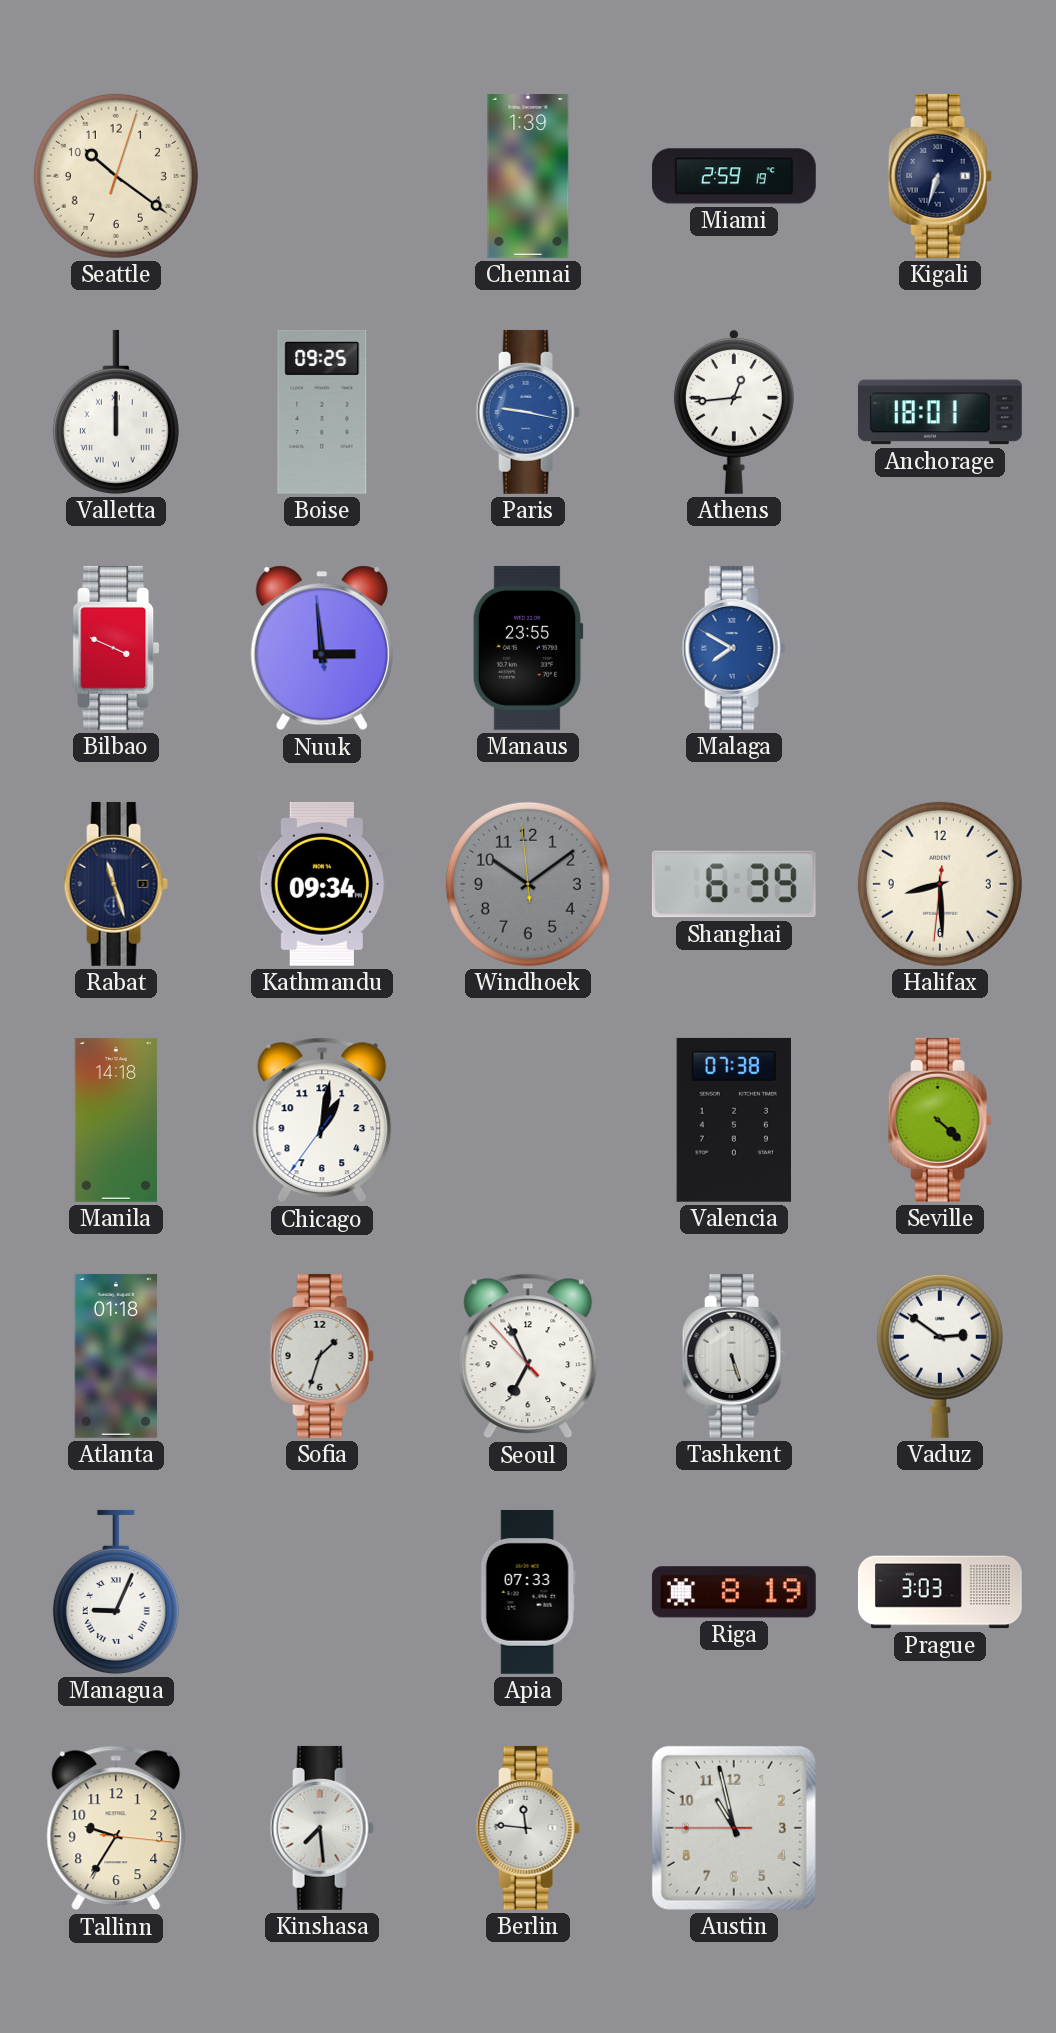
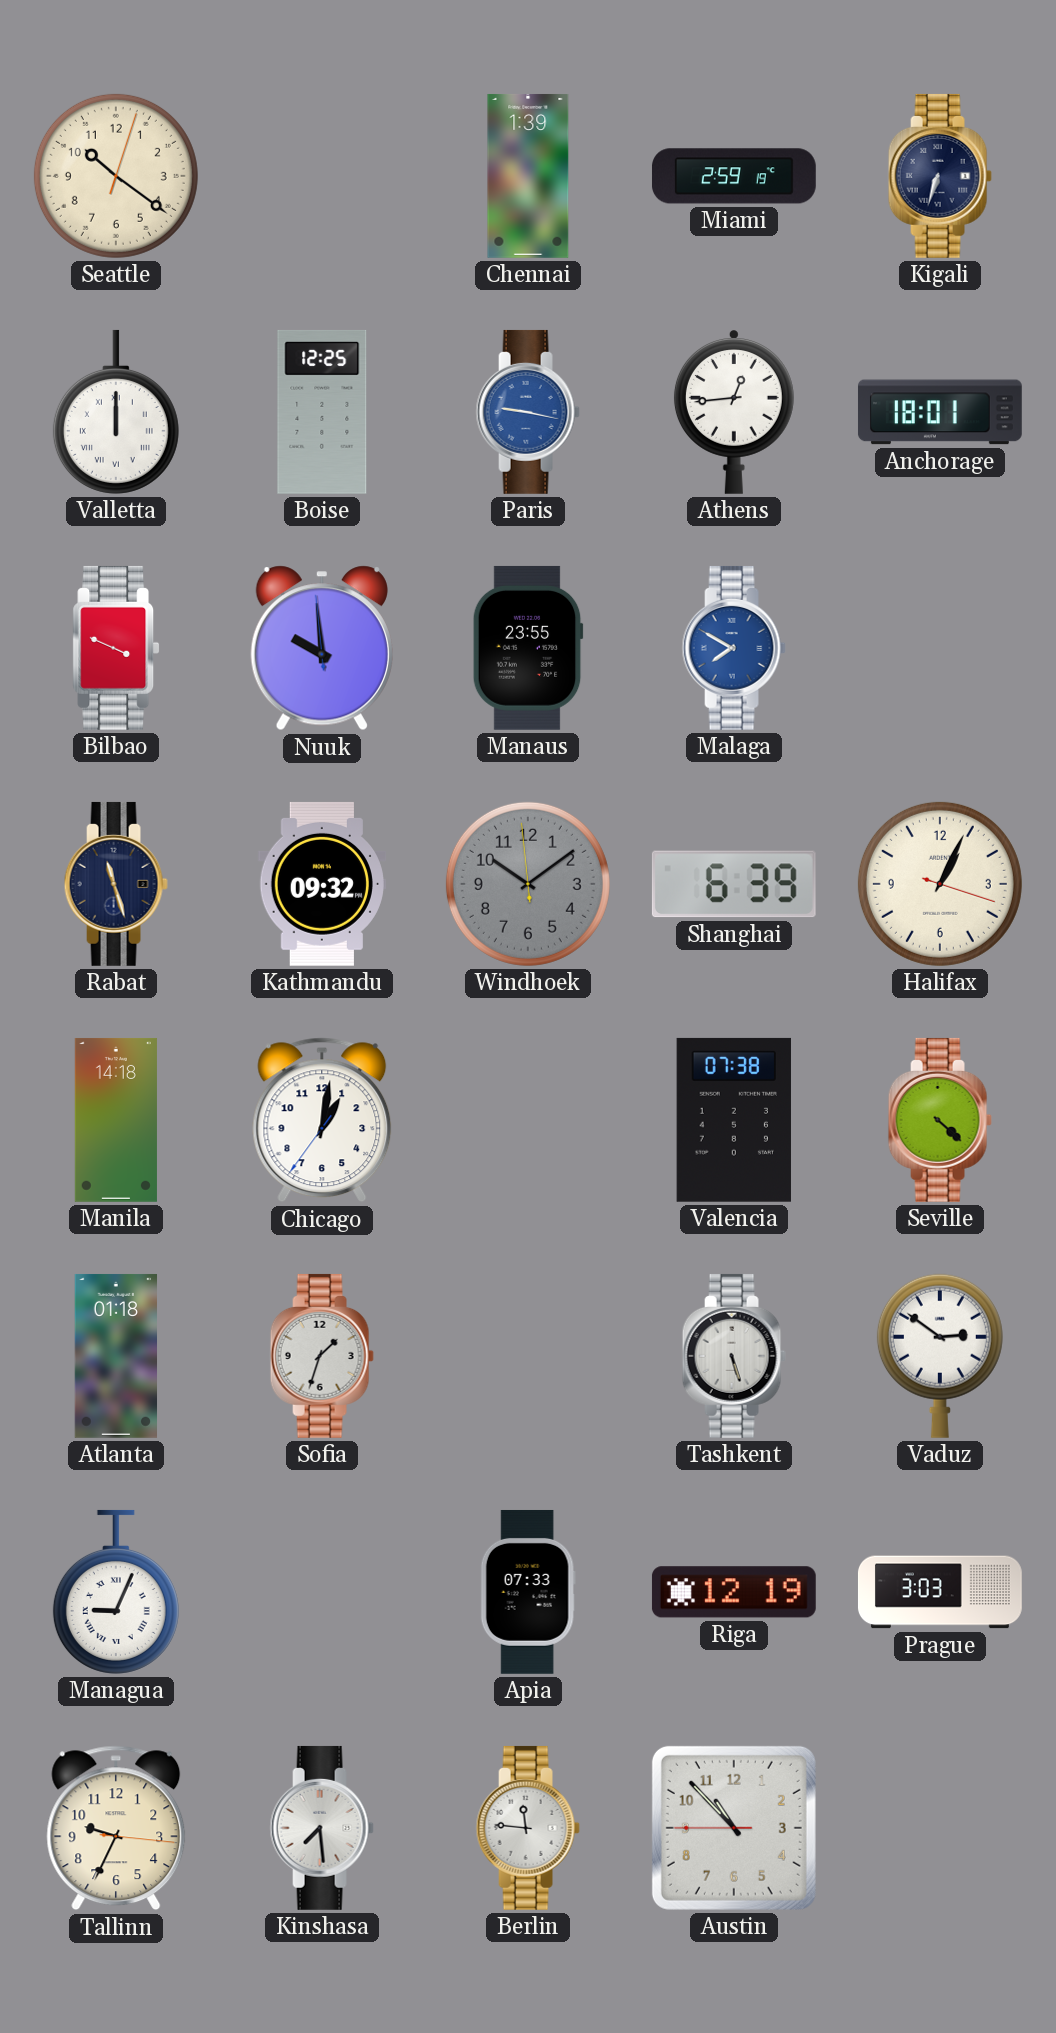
Boise: 09:25 -> 12:25 (322, 412)
Nuuk: 2:58 -> 9:58 (322, 648)
Kathmandu: 09:34 -> 09:32 (322, 884)
Halifax: 8:29 -> 1:04 (940, 884)
Seoul: 6:55 -> none (528, 1356)
Riga: 8:19 -> 12:19 (734, 1592)
Tallinn: 9:35 -> 9:34 (116, 1828)
Austin: 10:57 -> 10:52 (734, 1828)
